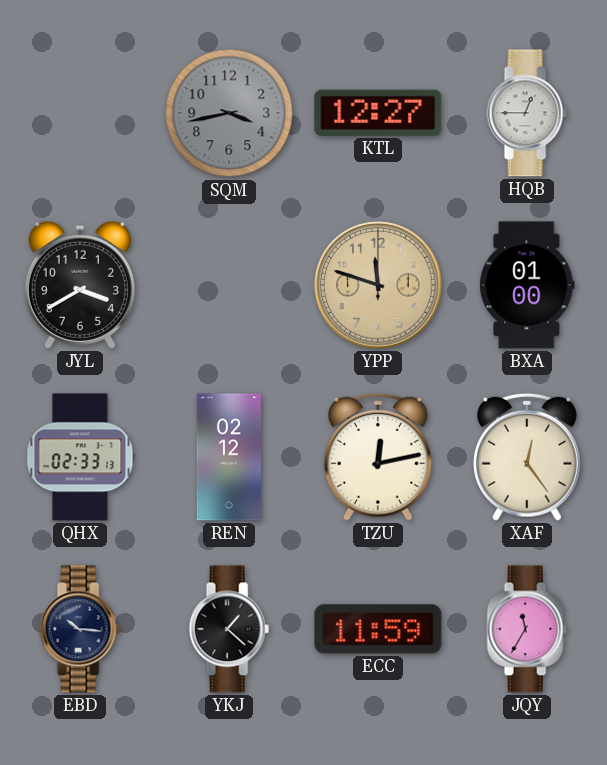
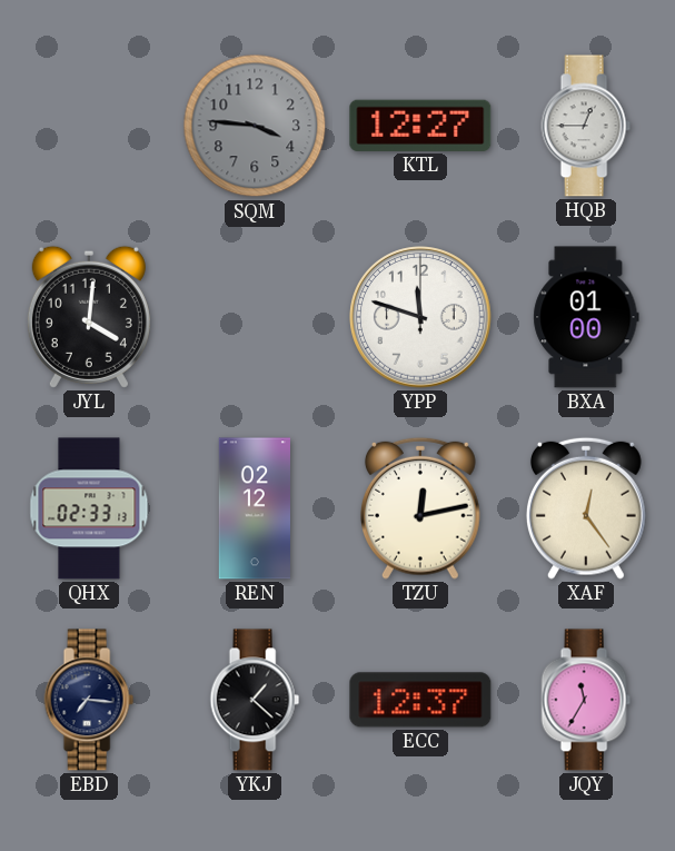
SQM: 3:43 -> 3:46 (255, 126)
JYL: 3:40 -> 4:01 (89, 317)
YPP dial: champagne -> white (420, 317)
EBD: 10:16 -> 7:16 (89, 700)
ECC: 11:59 -> 12:37 (420, 700)
